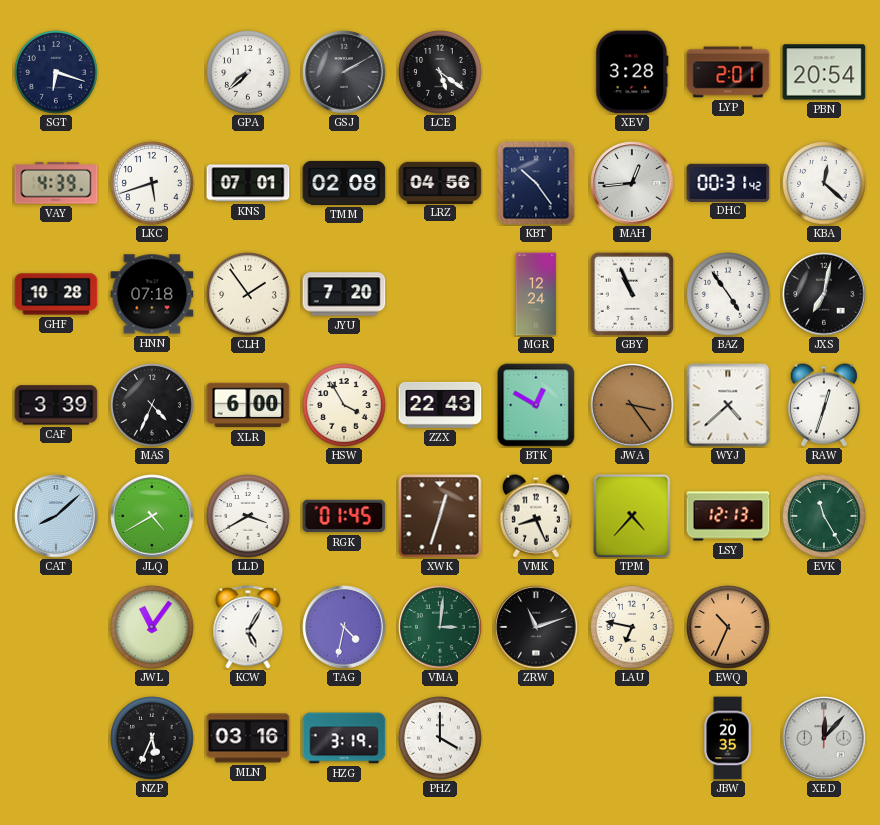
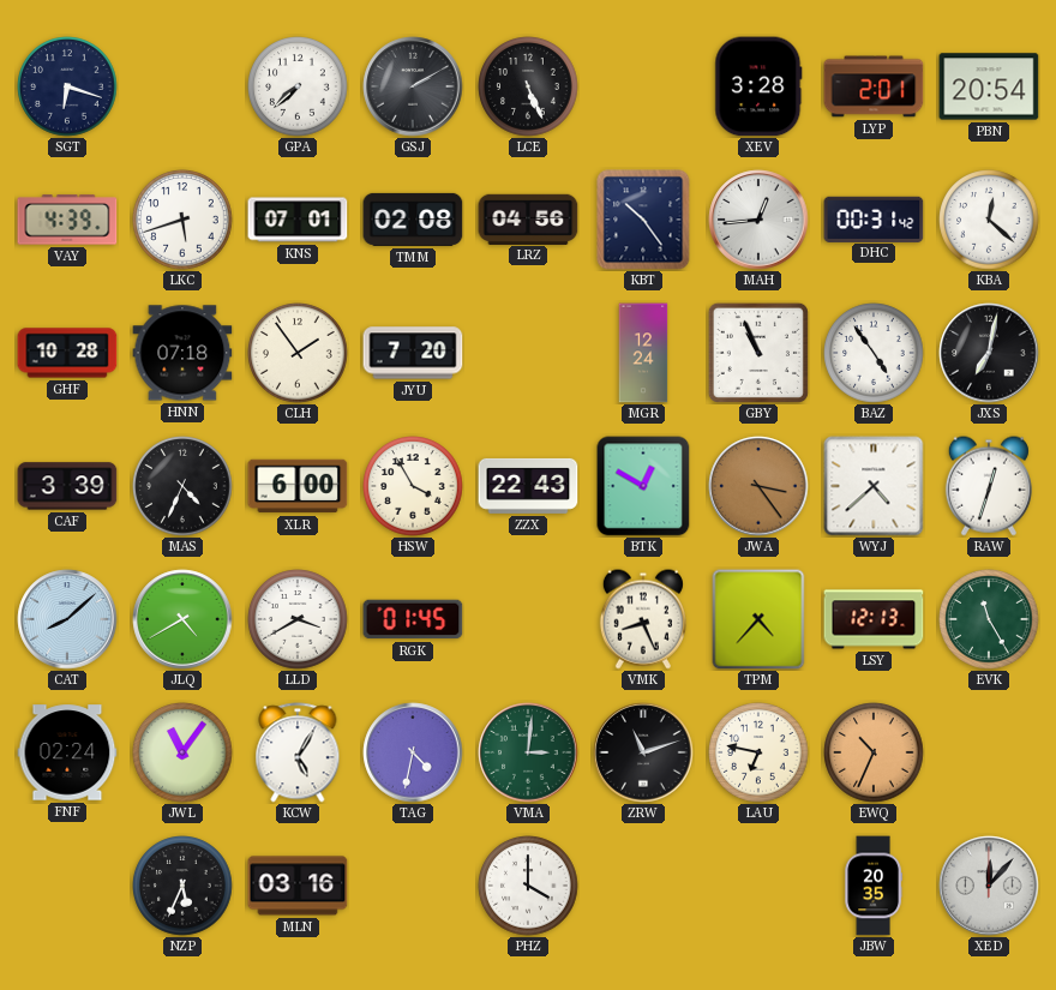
LCE: 5:21 -> 5:26 (528, 86)
XWK: 12:33 -> none (440, 516)
FNF: none -> 02:24 (67, 752)
HZG: 3:19 -> none (344, 738)
